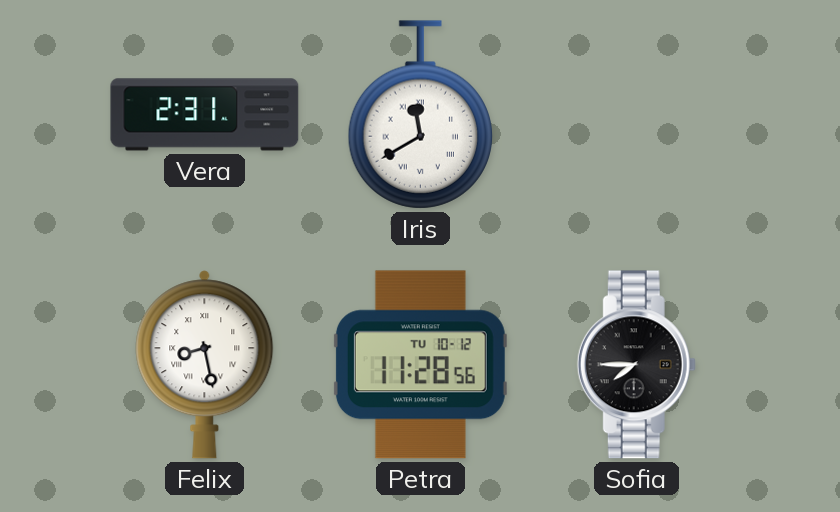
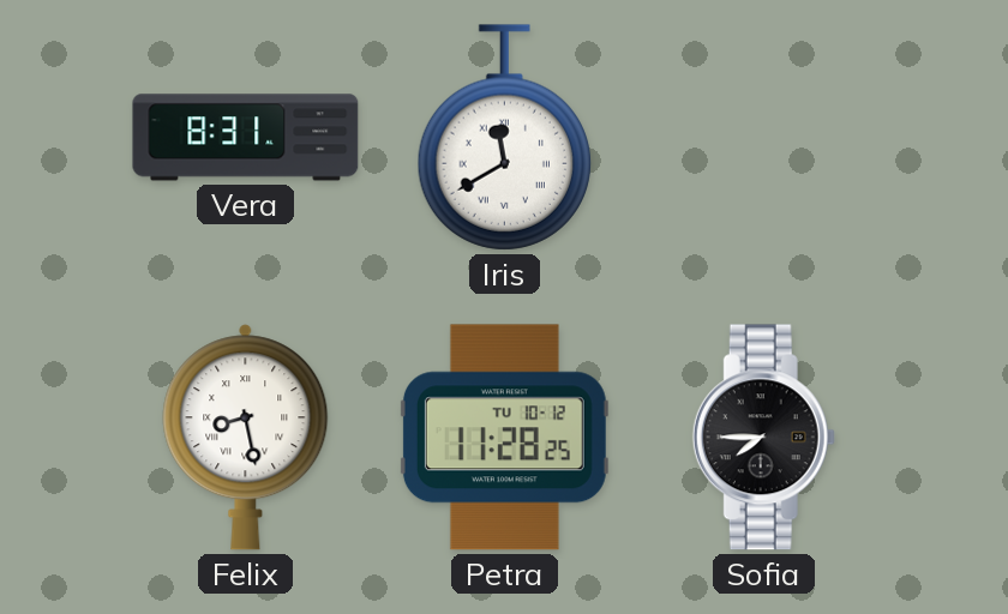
Vera: 2:31 -> 8:31 (246, 138)
Petra: 11:28:56 -> 11:28:25 (504, 438)
